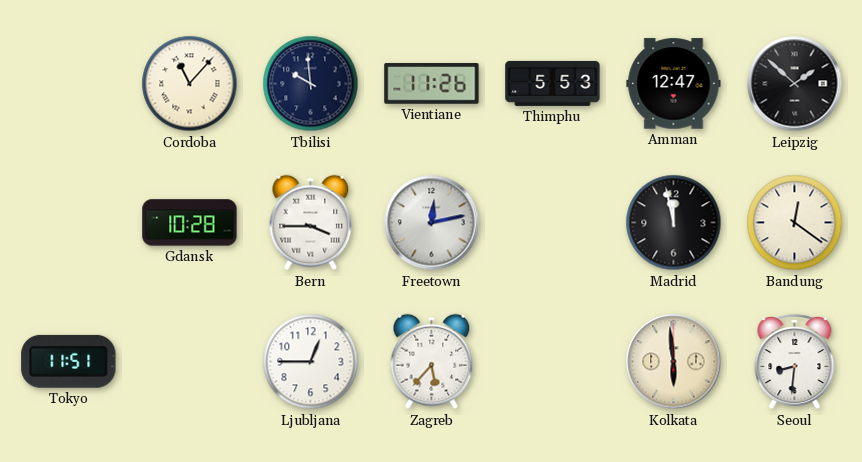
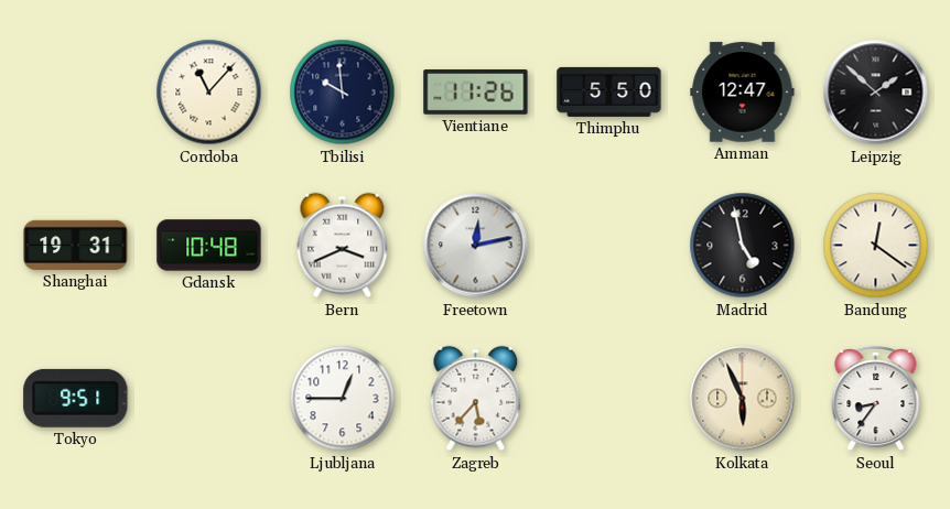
Thimphu: 5:53 -> 5:50 (609, 91)
Shanghai: none -> 19:31 (76, 245)
Gdansk: 10:28 -> 10:48 (209, 246)
Bern: 3:45 -> 3:41 (343, 246)
Madrid: 11:58 -> 4:58 (743, 246)
Tokyo: 11:51 -> 9:51 (76, 398)
Kolkata: 5:59 -> 5:56 (743, 399)
Seoul: 8:31 -> 8:36 (876, 399)
